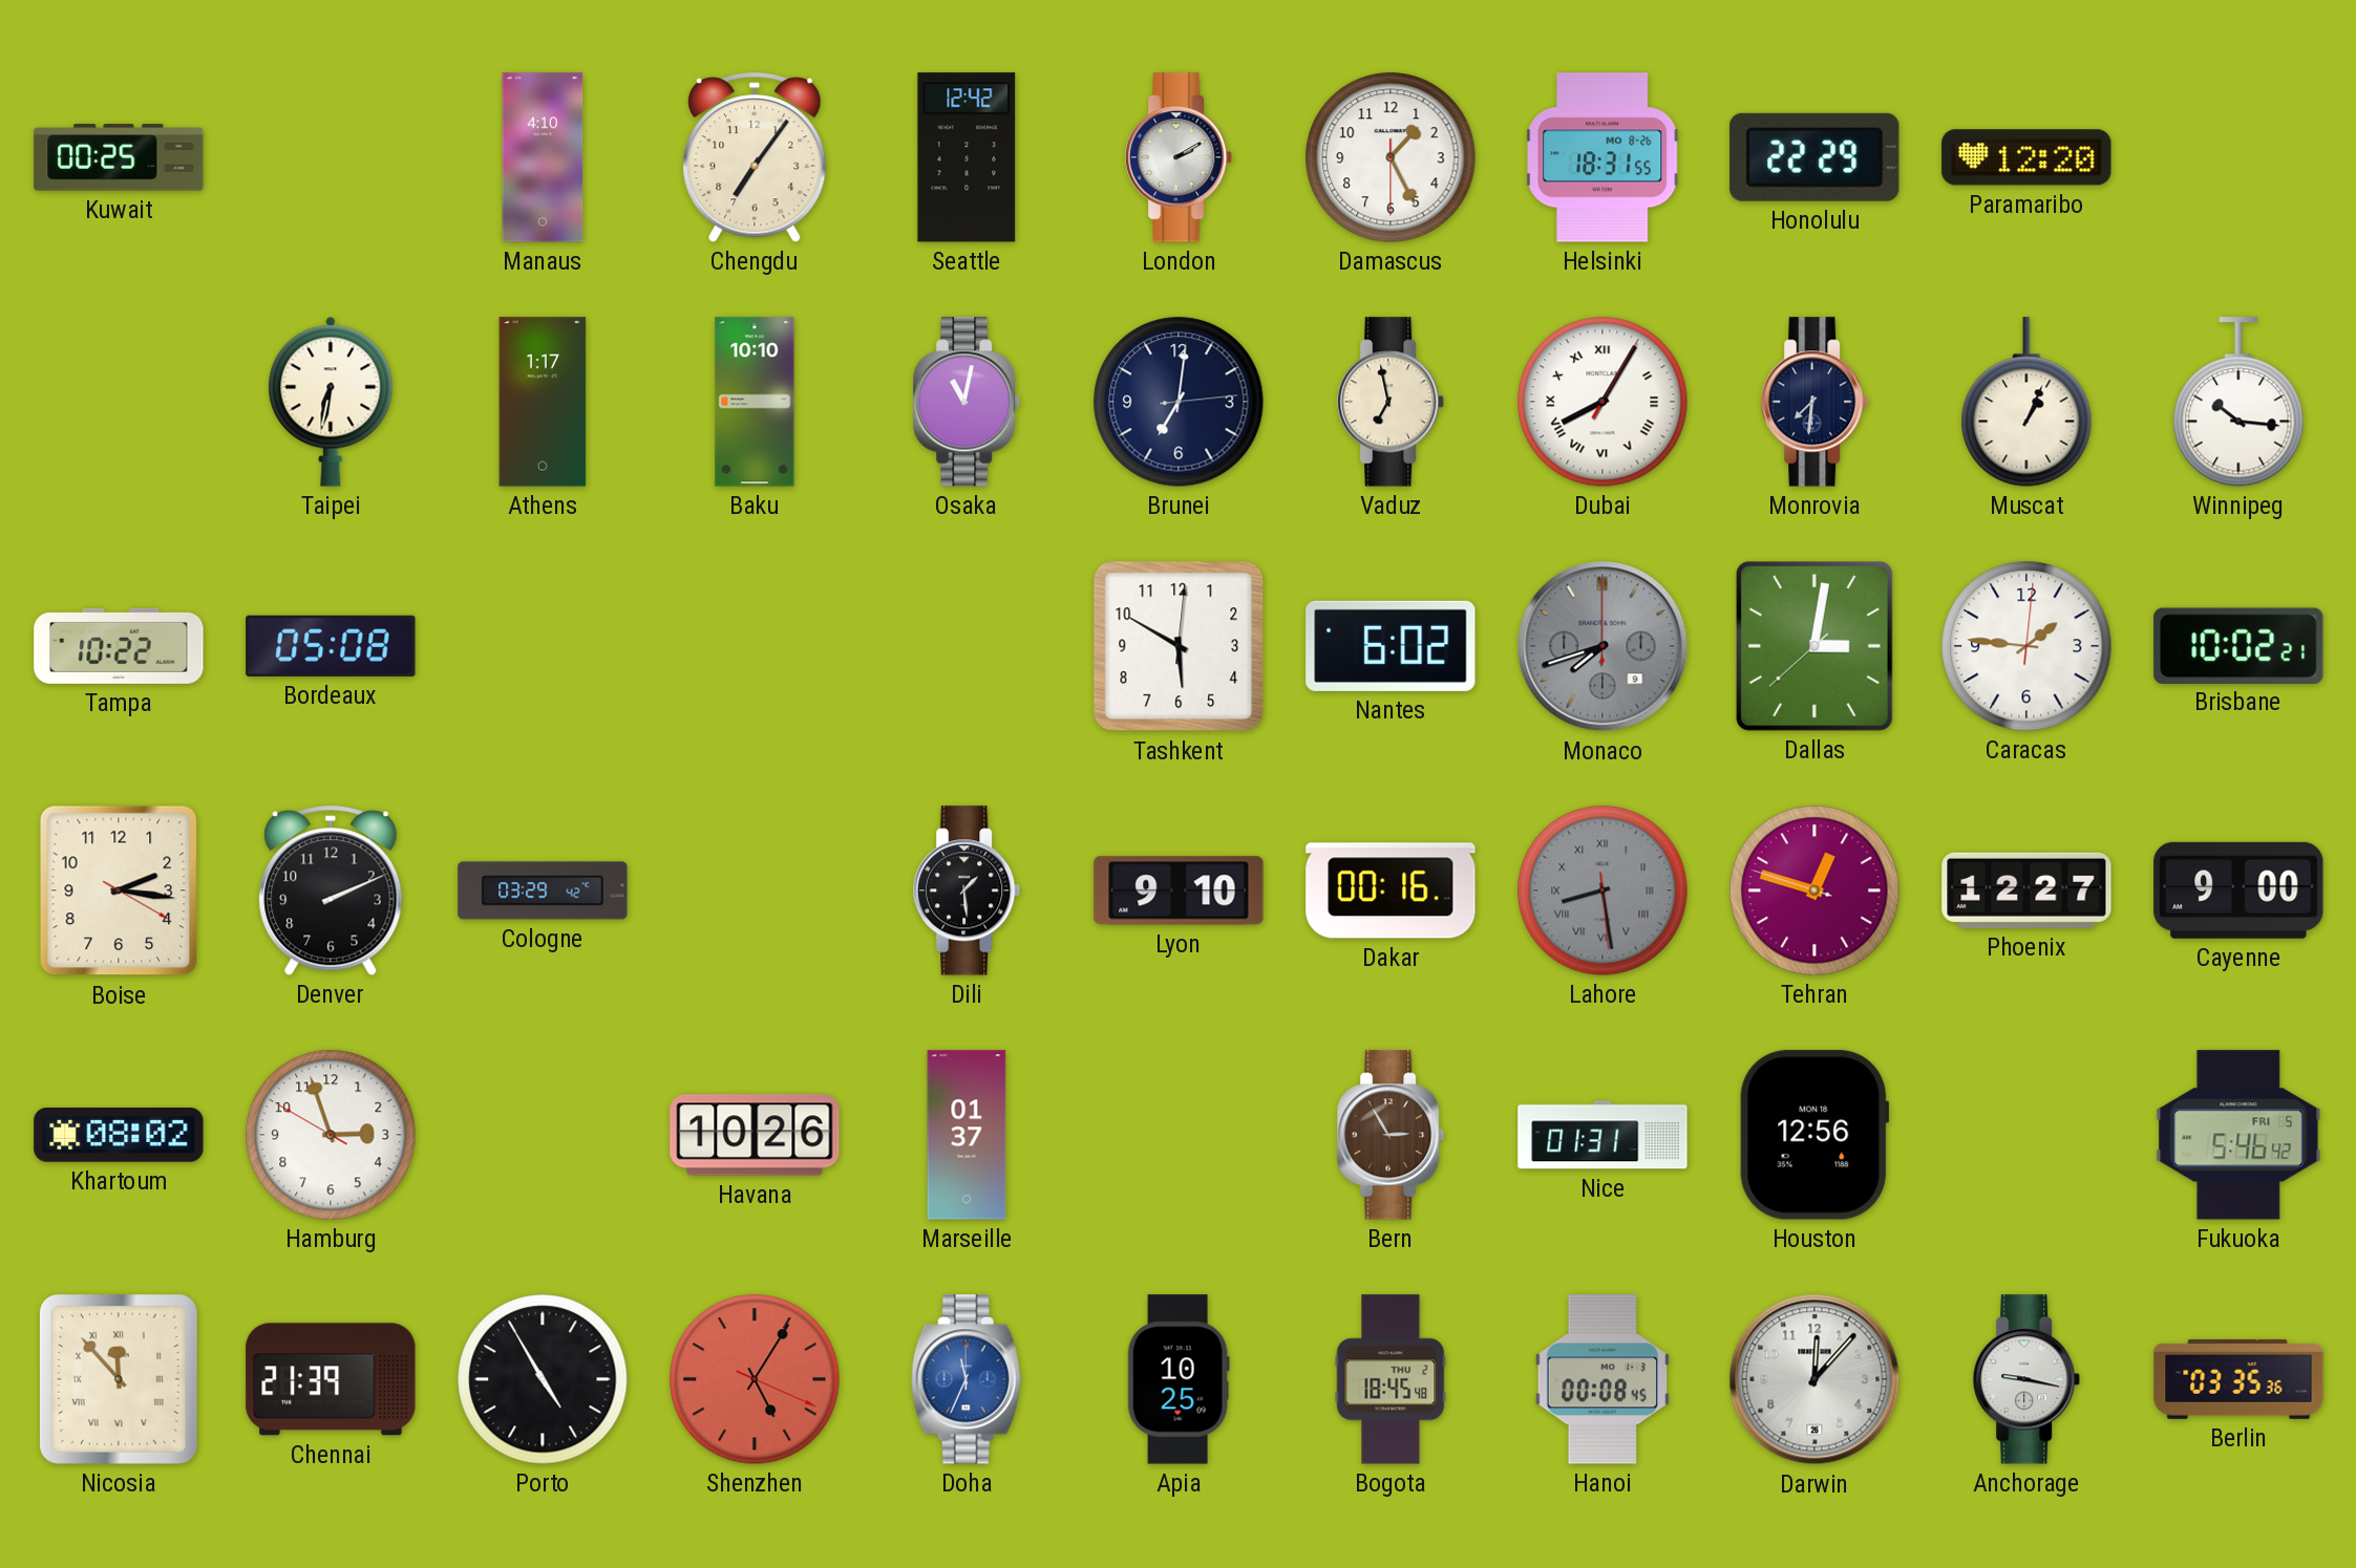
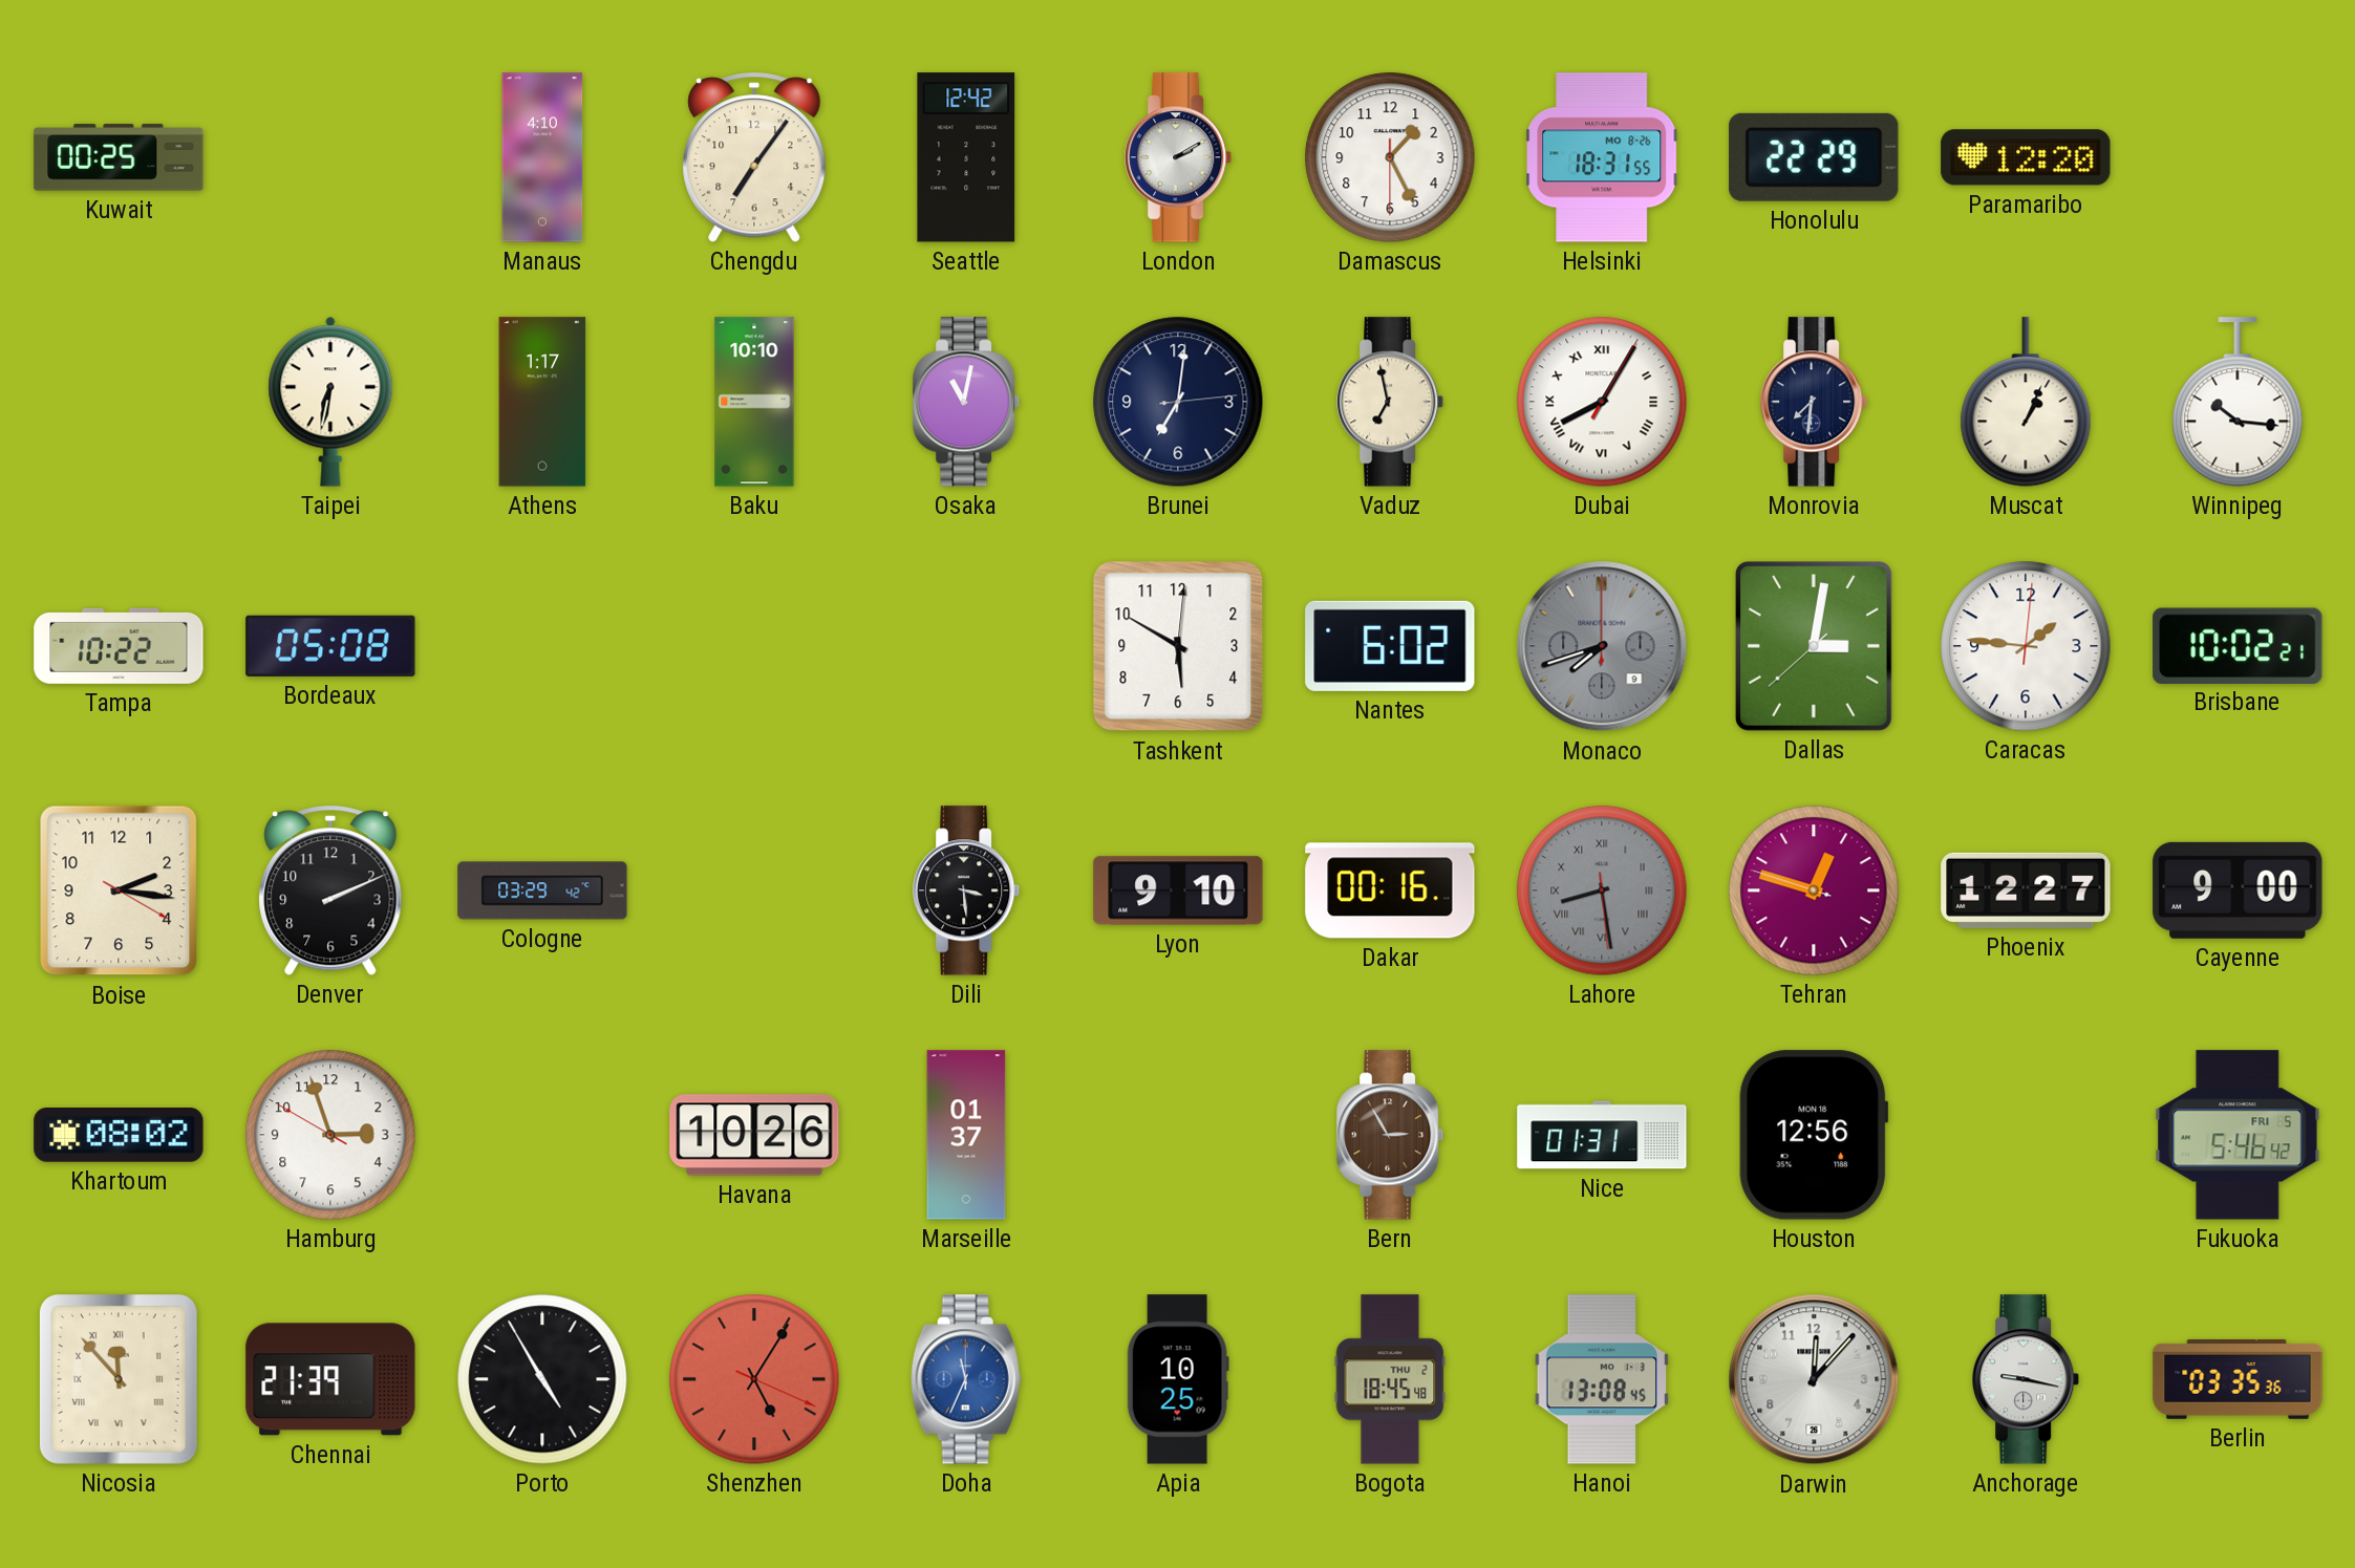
Dili: 1:29 -> 3:29 (967, 890)
Hanoi: 00:08 -> 13:08 (1601, 1379)
